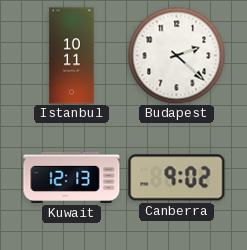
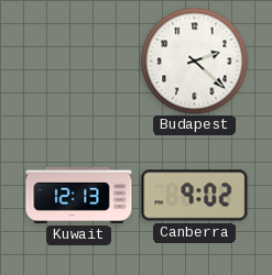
Istanbul: 10:11 -> none (72, 56)
